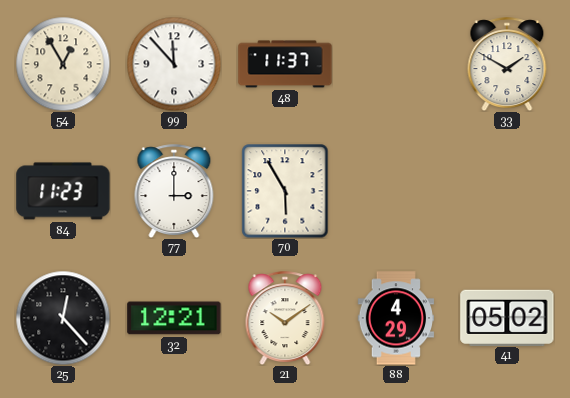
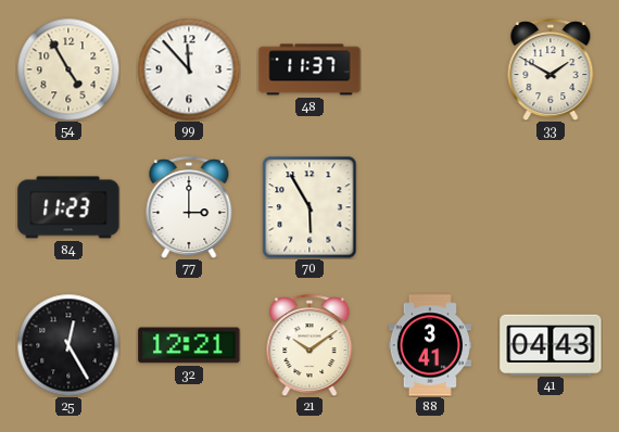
54: 12:55 -> 4:55 (68, 69)
25: 12:23 -> 12:25 (68, 345)
88: 4:29 -> 3:41 (430, 345)
41: 05:02 -> 04:43 (551, 344)
